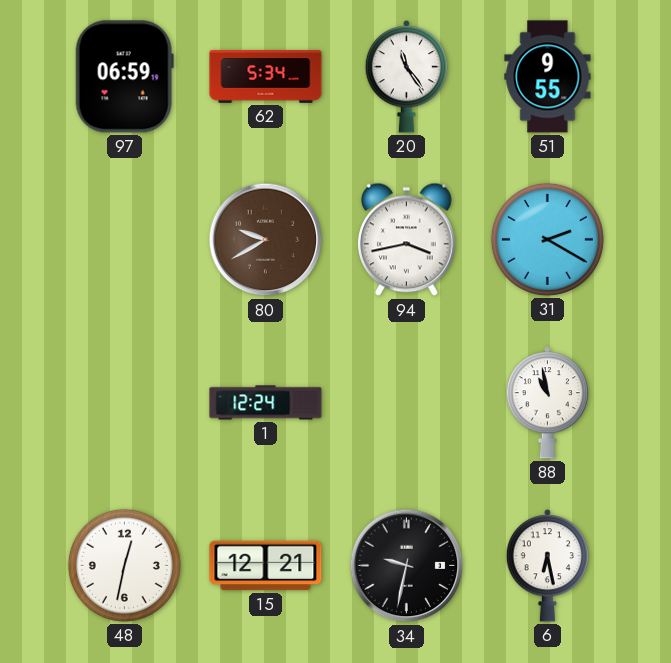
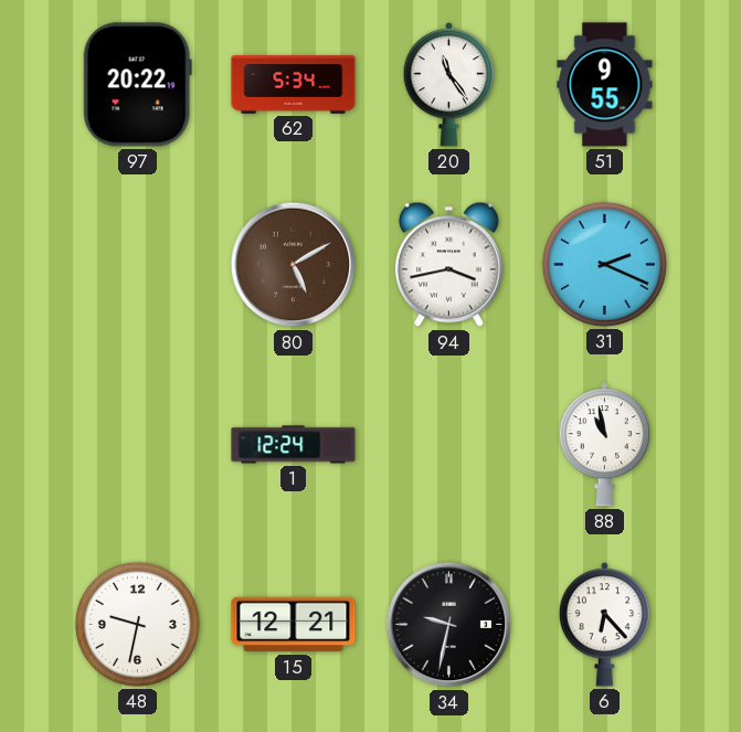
97: 06:59 -> 20:22 (137, 85)
80: 9:40 -> 5:10 (294, 265)
31: 2:20 -> 2:19 (604, 264)
48: 12:32 -> 9:32 (137, 624)
6: 6:28 -> 6:23 (604, 625)
